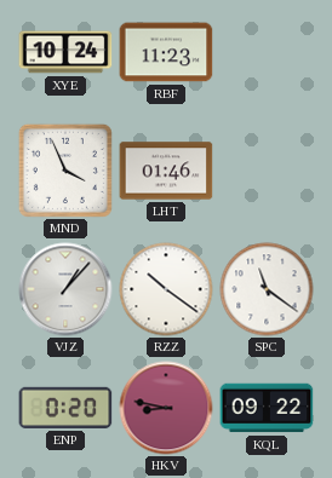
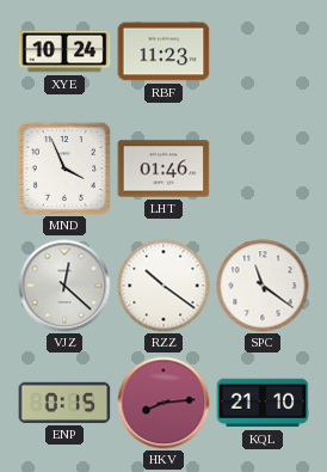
VJZ: 1:07 -> 12:22 (64, 286)
ENP: 0:20 -> 0:15 (64, 403)
HKV: 8:47 -> 8:14 (163, 403)
KQL: 09:22 -> 21:10 (263, 403)
